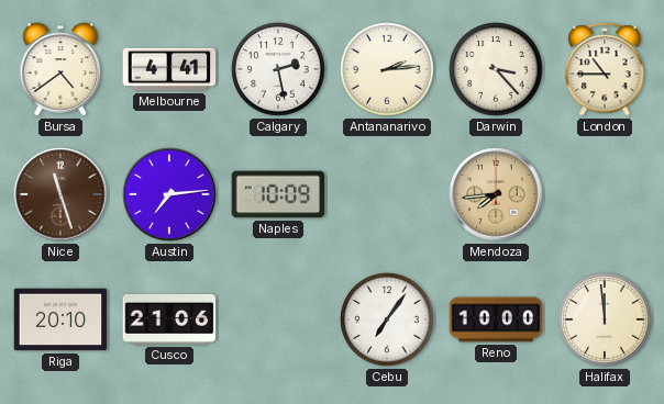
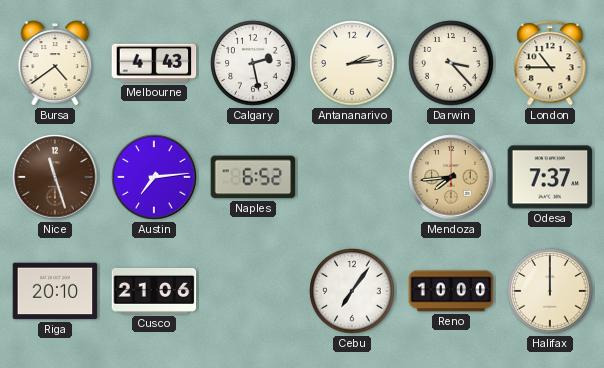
Melbourne: 4:41 -> 4:43 (154, 63)
Naples: 10:09 -> 6:52 (253, 177)
Odesa: none -> 7:37 (550, 177)
Halifax: 11:59 -> 12:00 (550, 291)
